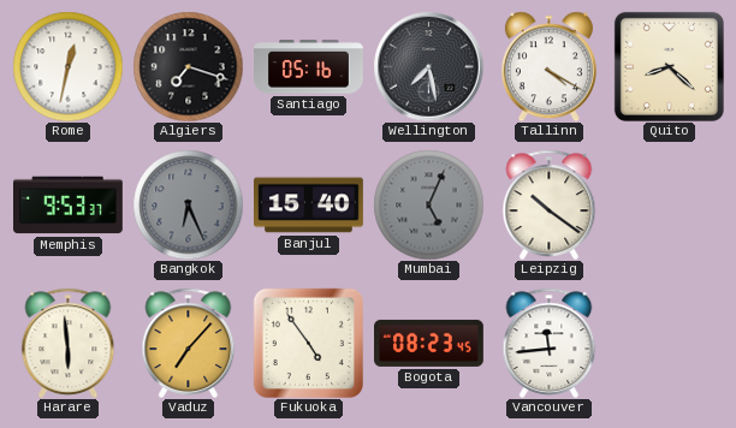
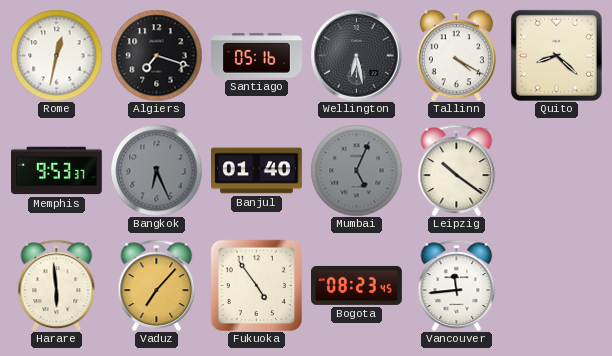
Wellington: 7:28 -> 6:28 (356, 55)
Banjul: 15:40 -> 01:40 (257, 171)
